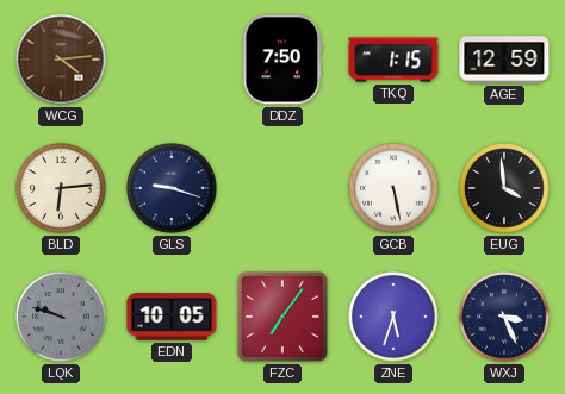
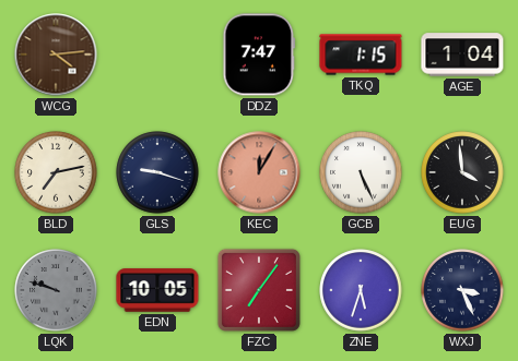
DDZ: 7:50 -> 7:47 (259, 55)
AGE: 12:59 -> 1:04 (462, 55)
BLD: 6:14 -> 7:13 (56, 172)
KEC: none -> 12:05 (259, 172)
GCB: 5:28 -> 5:26 (361, 172)
